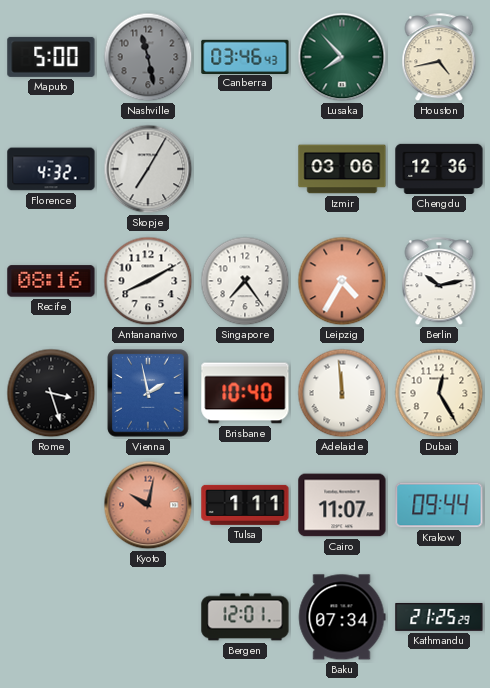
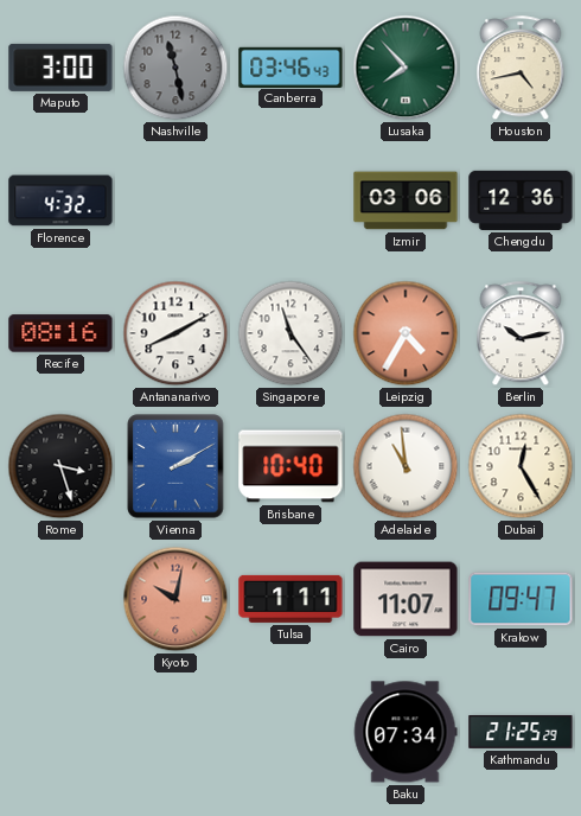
Maputo: 5:00 -> 3:00 (60, 68)
Skopje: 7:05 -> none (148, 169)
Singapore: 7:24 -> 11:24 (290, 333)
Vienna: 1:58 -> 2:10 (175, 466)
Adelaide: 11:59 -> 10:59 (406, 466)
Krakow: 09:44 -> 09:47 (521, 599)
Bergen: 12:01 -> none (245, 617)
